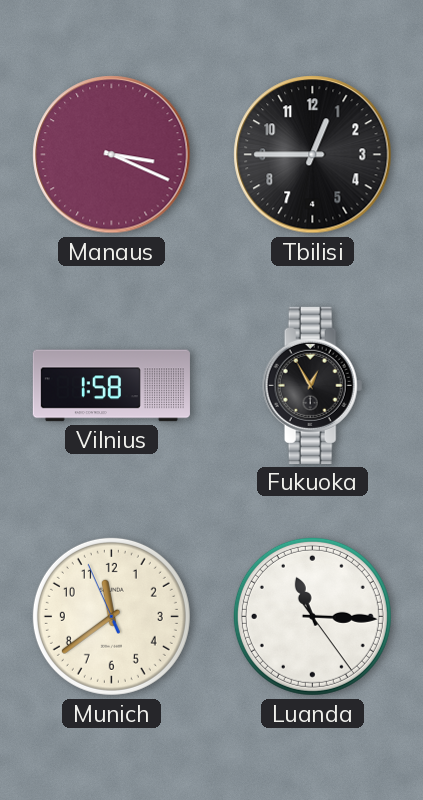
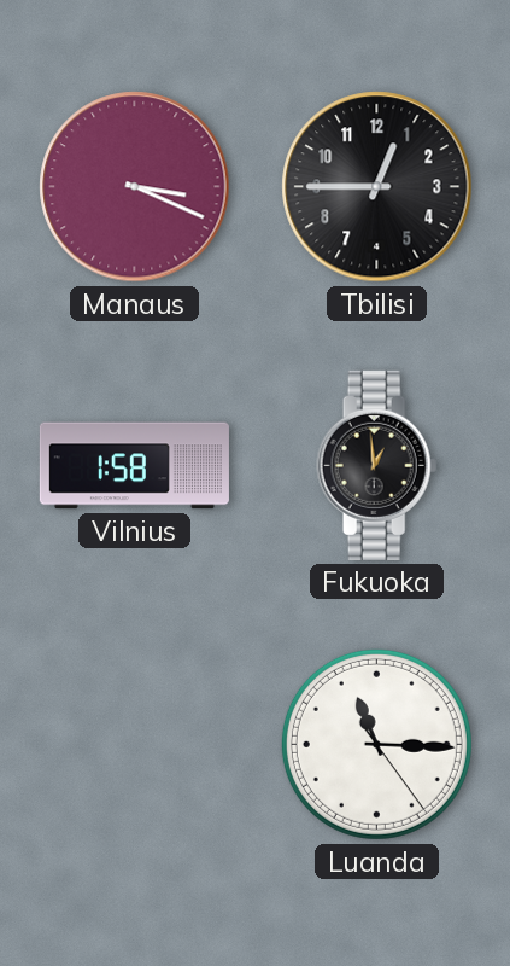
Fukuoka: 12:55 -> 12:59 (377, 465)
Munich: 11:38 -> none (111, 616)
